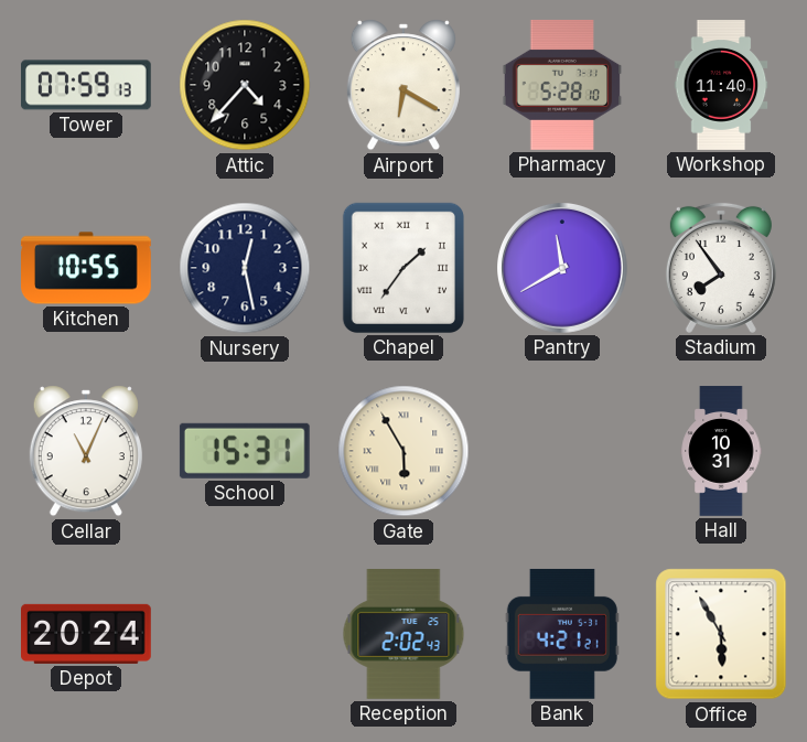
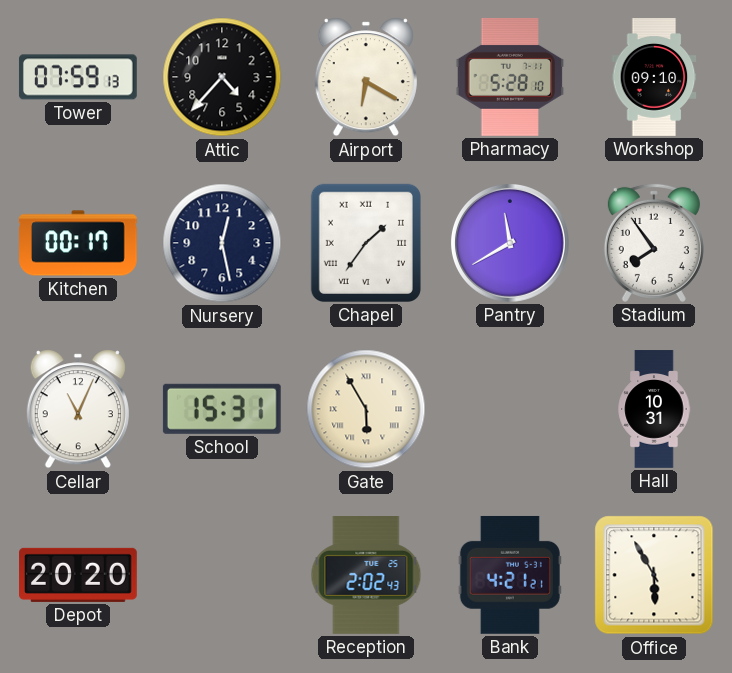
Workshop: 11:40 -> 09:10 (654, 77)
Kitchen: 10:55 -> 00:17 (79, 243)
Depot: 20:24 -> 20:20 (79, 575)
